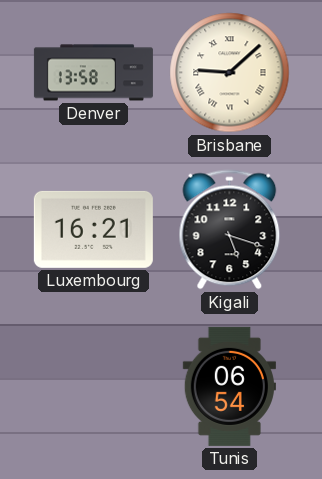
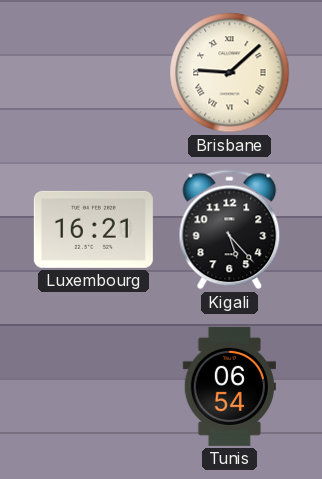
Denver: 13:58 -> none (93, 73)
Kigali: 5:18 -> 5:23 (230, 230)
